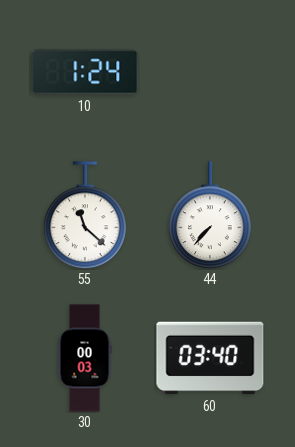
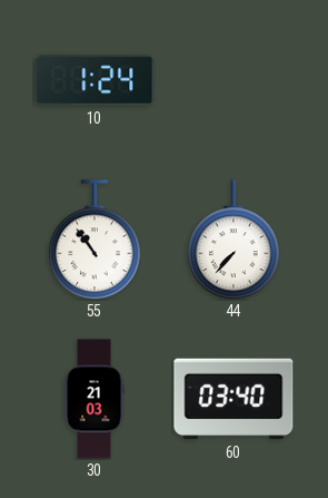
55: 11:22 -> 10:54 (95, 240)
30: 00:03 -> 21:03 (95, 399)
